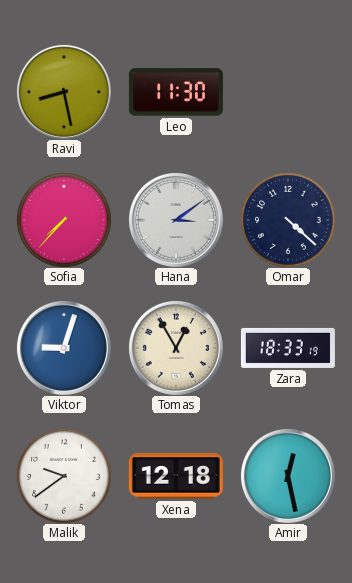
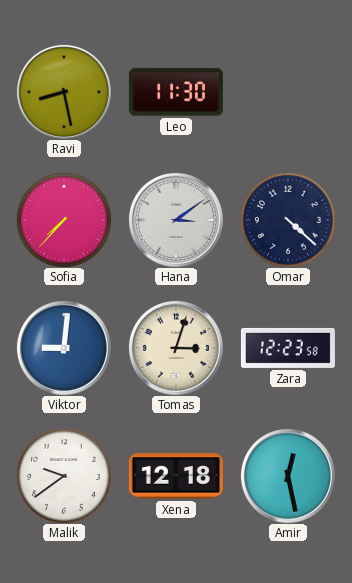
Viktor: 9:03 -> 9:01 (64, 348)
Tomas: 12:55 -> 3:03 (176, 348)
Zara: 18:33 -> 12:23 (288, 348)
